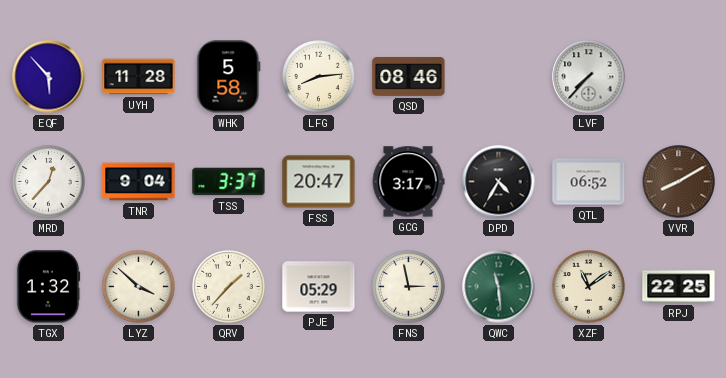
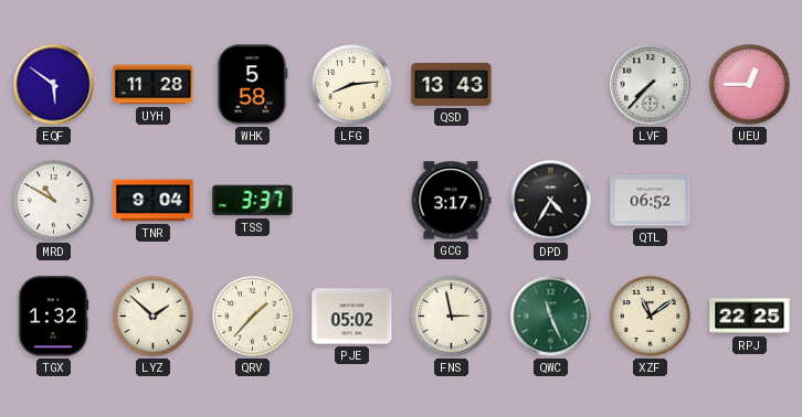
EQF: 5:53 -> 5:51 (54, 85)
QSD: 08:46 -> 13:43 (452, 84)
UEU: none -> 12:45 (750, 85)
MRD: 12:37 -> 10:50 (54, 201)
FSS: 20:47 -> none (319, 182)
VVR: 8:10 -> none (679, 182)
LYZ: 3:52 -> 1:52 (154, 317)
PJE: 05:29 -> 05:02 (352, 317)
QWC: 11:29 -> 11:26 (551, 317)
